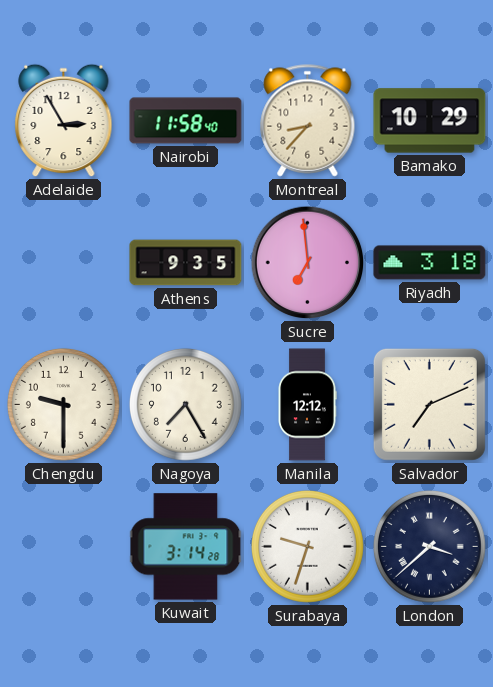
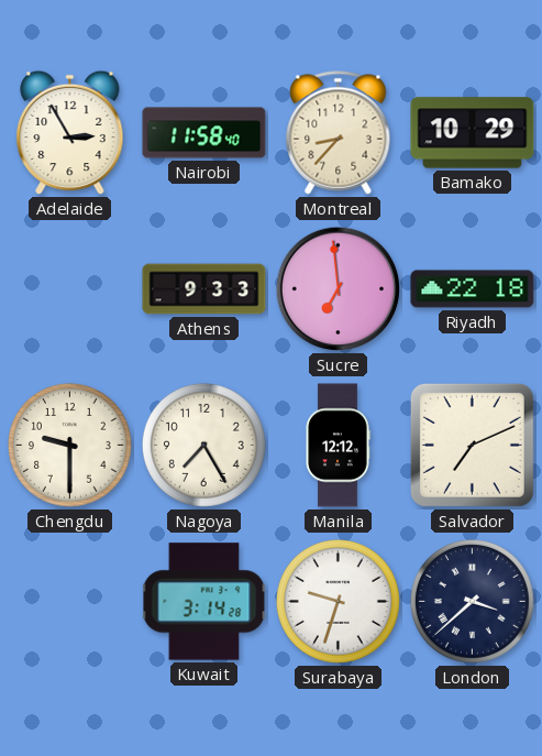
Athens: 9:35 -> 9:33 (204, 289)
Riyadh: 3:18 -> 22:18 (473, 289)
